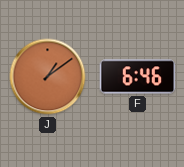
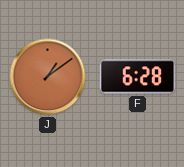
F: 6:46 -> 6:28 (138, 77)
